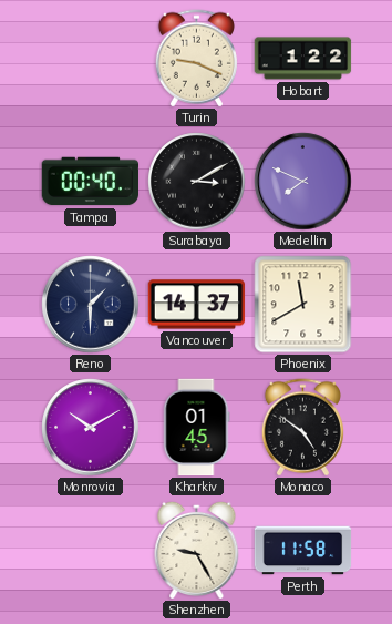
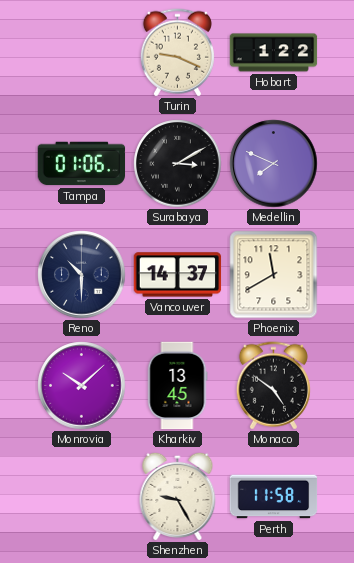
Tampa: 00:40 -> 01:06 (82, 164)
Reno: 1:30 -> 10:30 (82, 275)
Monrovia: 10:10 -> 10:08 (82, 386)
Kharkiv: 01:45 -> 13:45 (177, 386)
